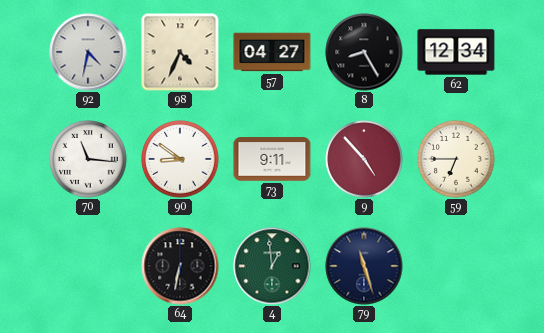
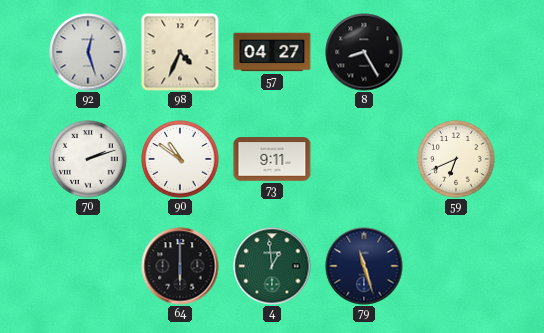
92: 4:32 -> 12:27 (88, 52)
62: 12:34 -> none (456, 52)
70: 11:16 -> 2:12 (88, 159)
90: 8:51 -> 10:51 (180, 159)
9: 4:53 -> none (364, 159)
59: 6:45 -> 6:41 (456, 159)
64: 6:32 -> 6:00 (180, 266)
